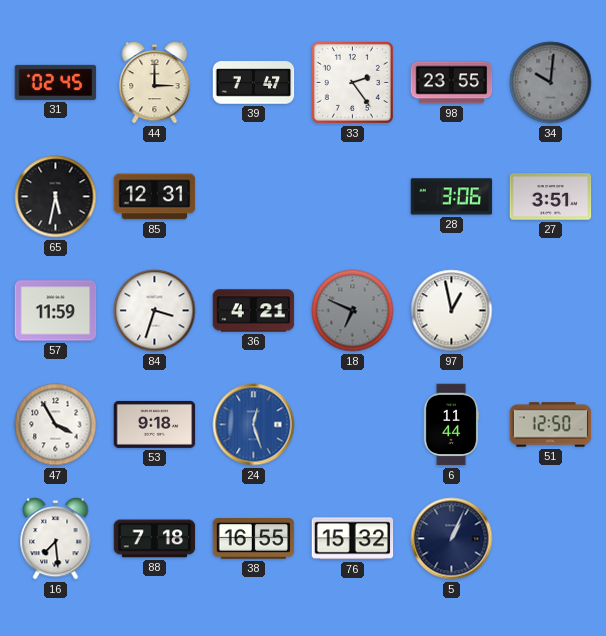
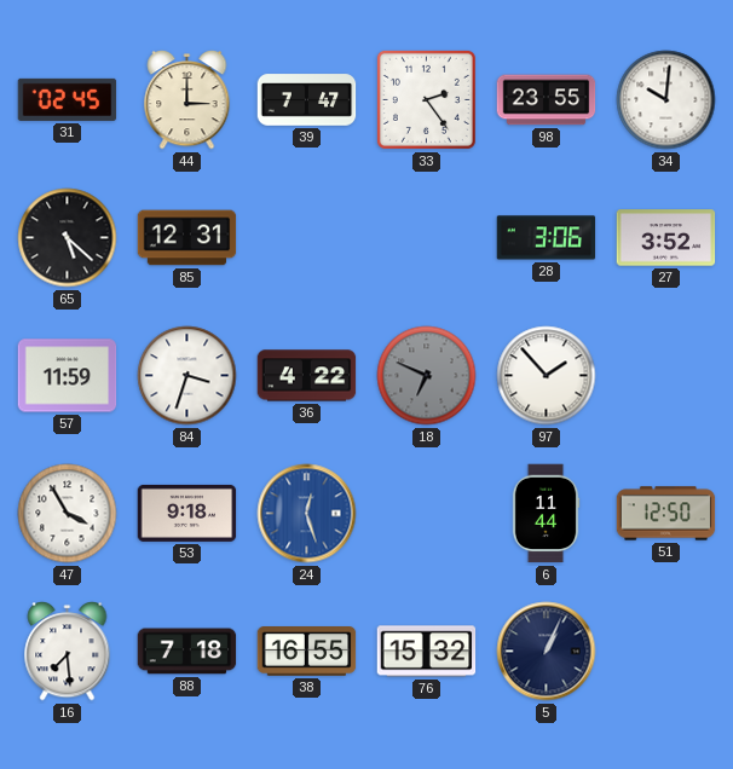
34 dial: grey -> white (666, 100)
65: 5:32 -> 5:22 (68, 238)
27: 3:51 -> 3:52 (666, 238)
36: 4:21 -> 4:22 (307, 376)
97: 12:58 -> 1:53 (547, 376)
